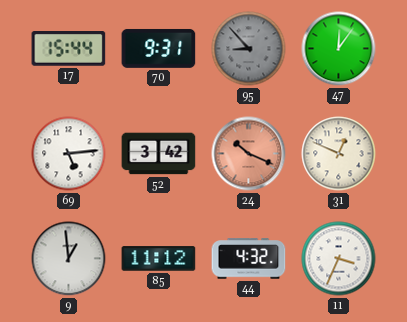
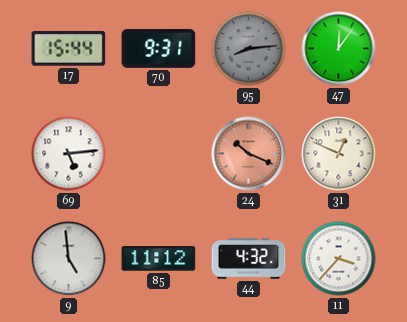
95: 8:53 -> 8:14 (249, 49)
52: 3:42 -> none (159, 154)
9: 12:59 -> 4:59 (69, 259)
11: 3:34 -> 3:37 (339, 259)
